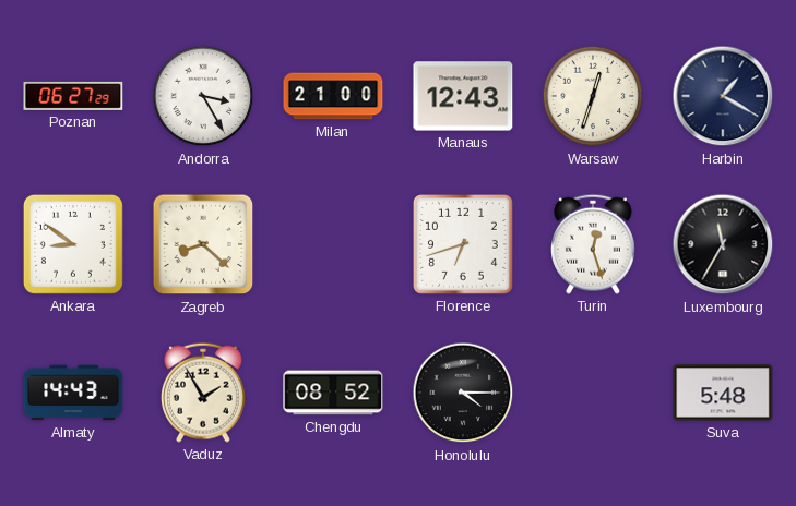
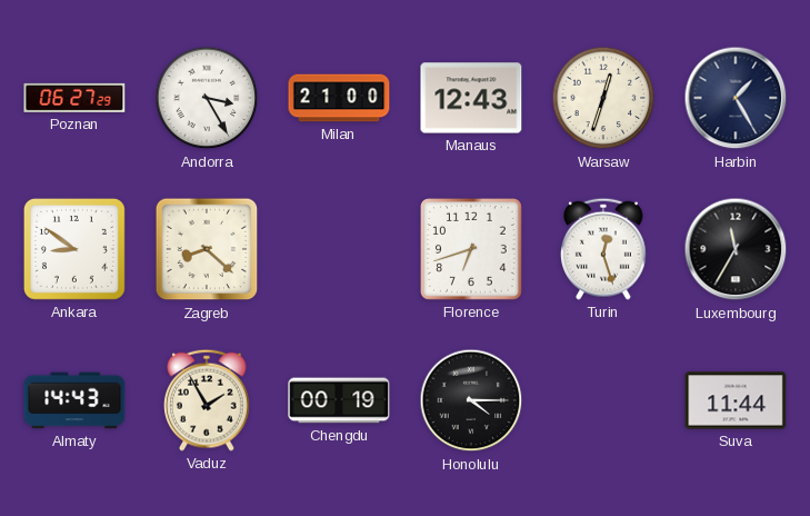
Harbin: 1:20 -> 1:25 (736, 98)
Chengdu: 08:52 -> 00:19 (339, 400)
Suva: 5:48 -> 11:44 (736, 400)
